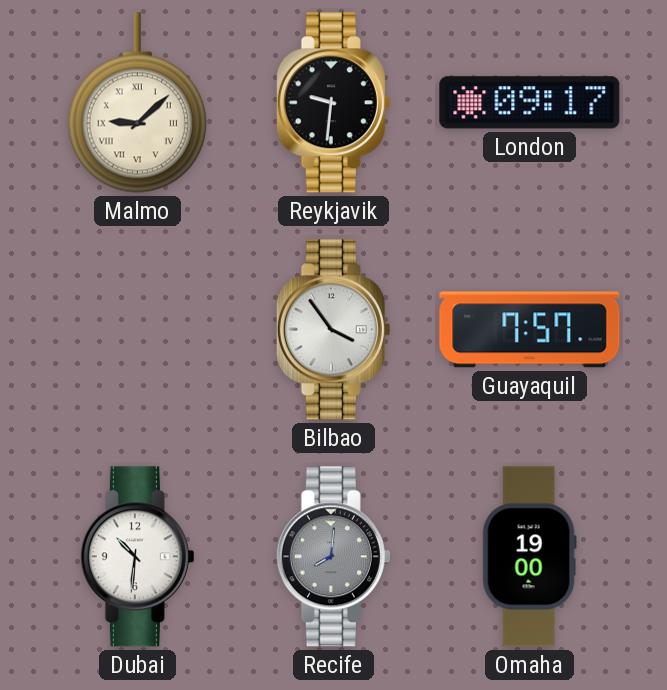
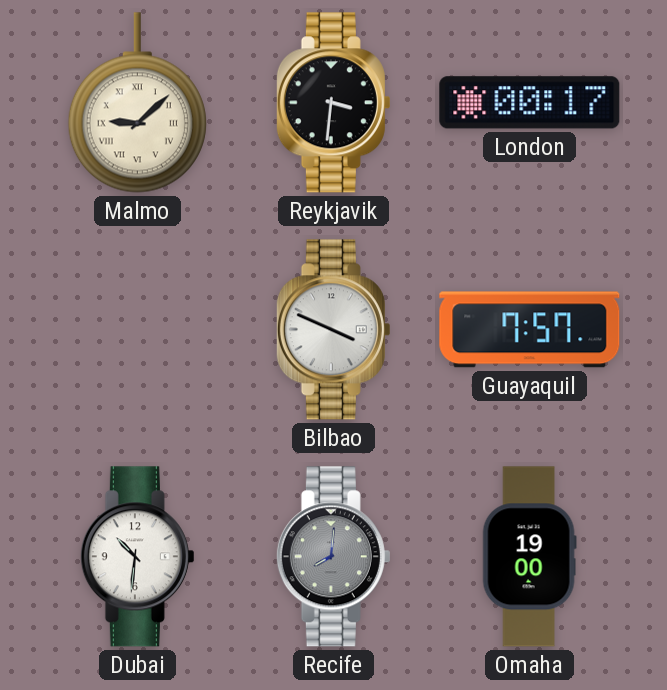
Reykjavik: 9:31 -> 3:31 (333, 103)
London: 09:17 -> 00:17 (530, 103)
Bilbao: 3:54 -> 3:49 (333, 330)
